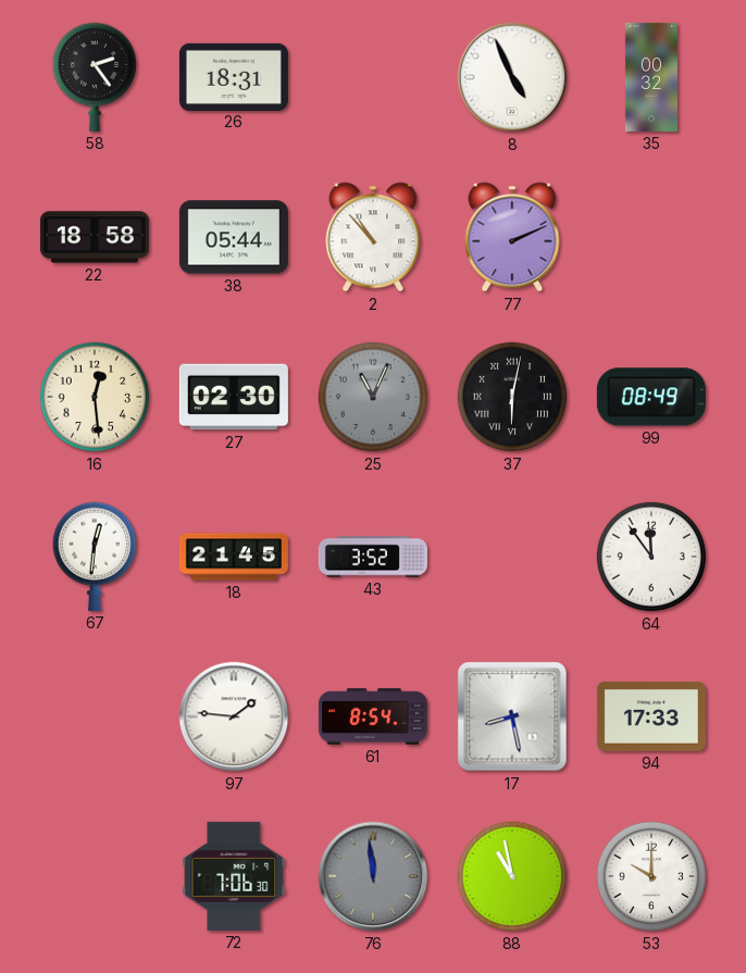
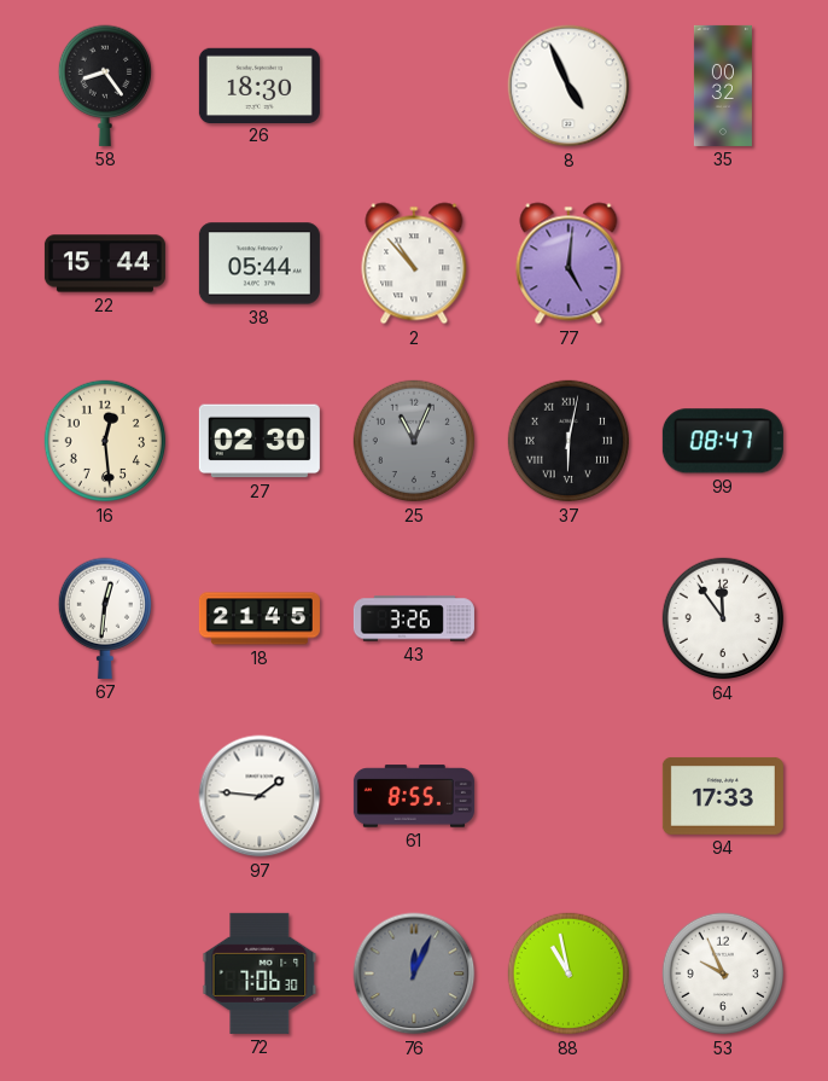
58: 2:24 -> 8:24 (104, 86)
26: 18:31 -> 18:30 (260, 85)
22: 18:58 -> 15:44 (105, 263)
77: 2:11 -> 5:01 (568, 263)
99: 08:49 -> 08:47 (723, 441)
43: 3:52 -> 3:26 (414, 618)
61: 8:54 -> 8:55 (414, 796)
17: 8:28 -> none (512, 716)
76: 11:59 -> 12:04 (414, 974)
53: 10:00 -> 9:56 (723, 974)
